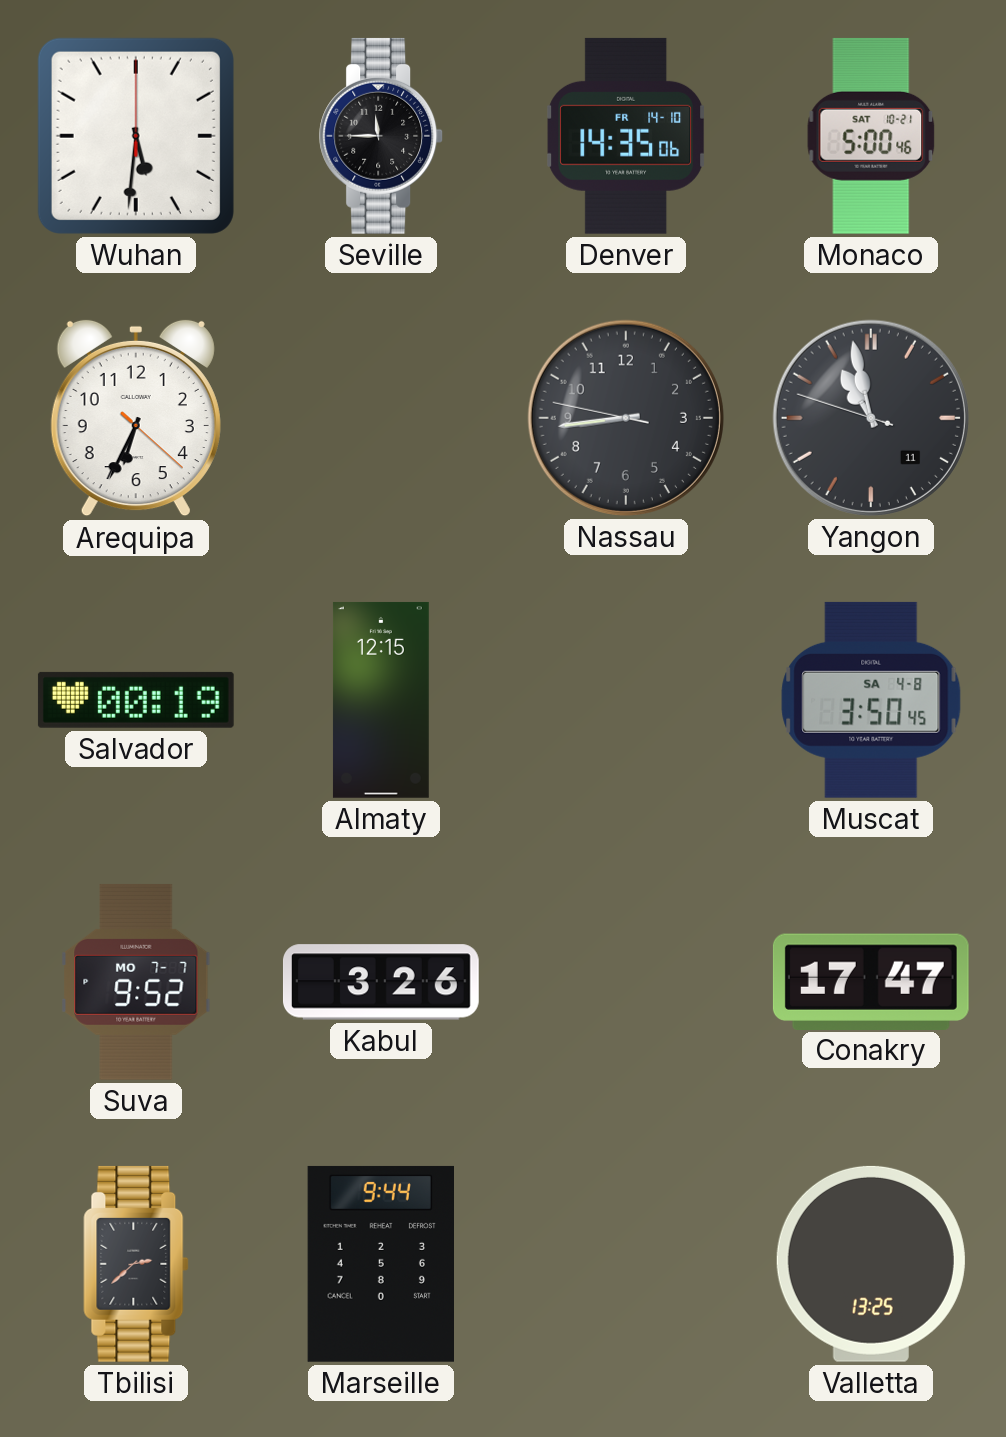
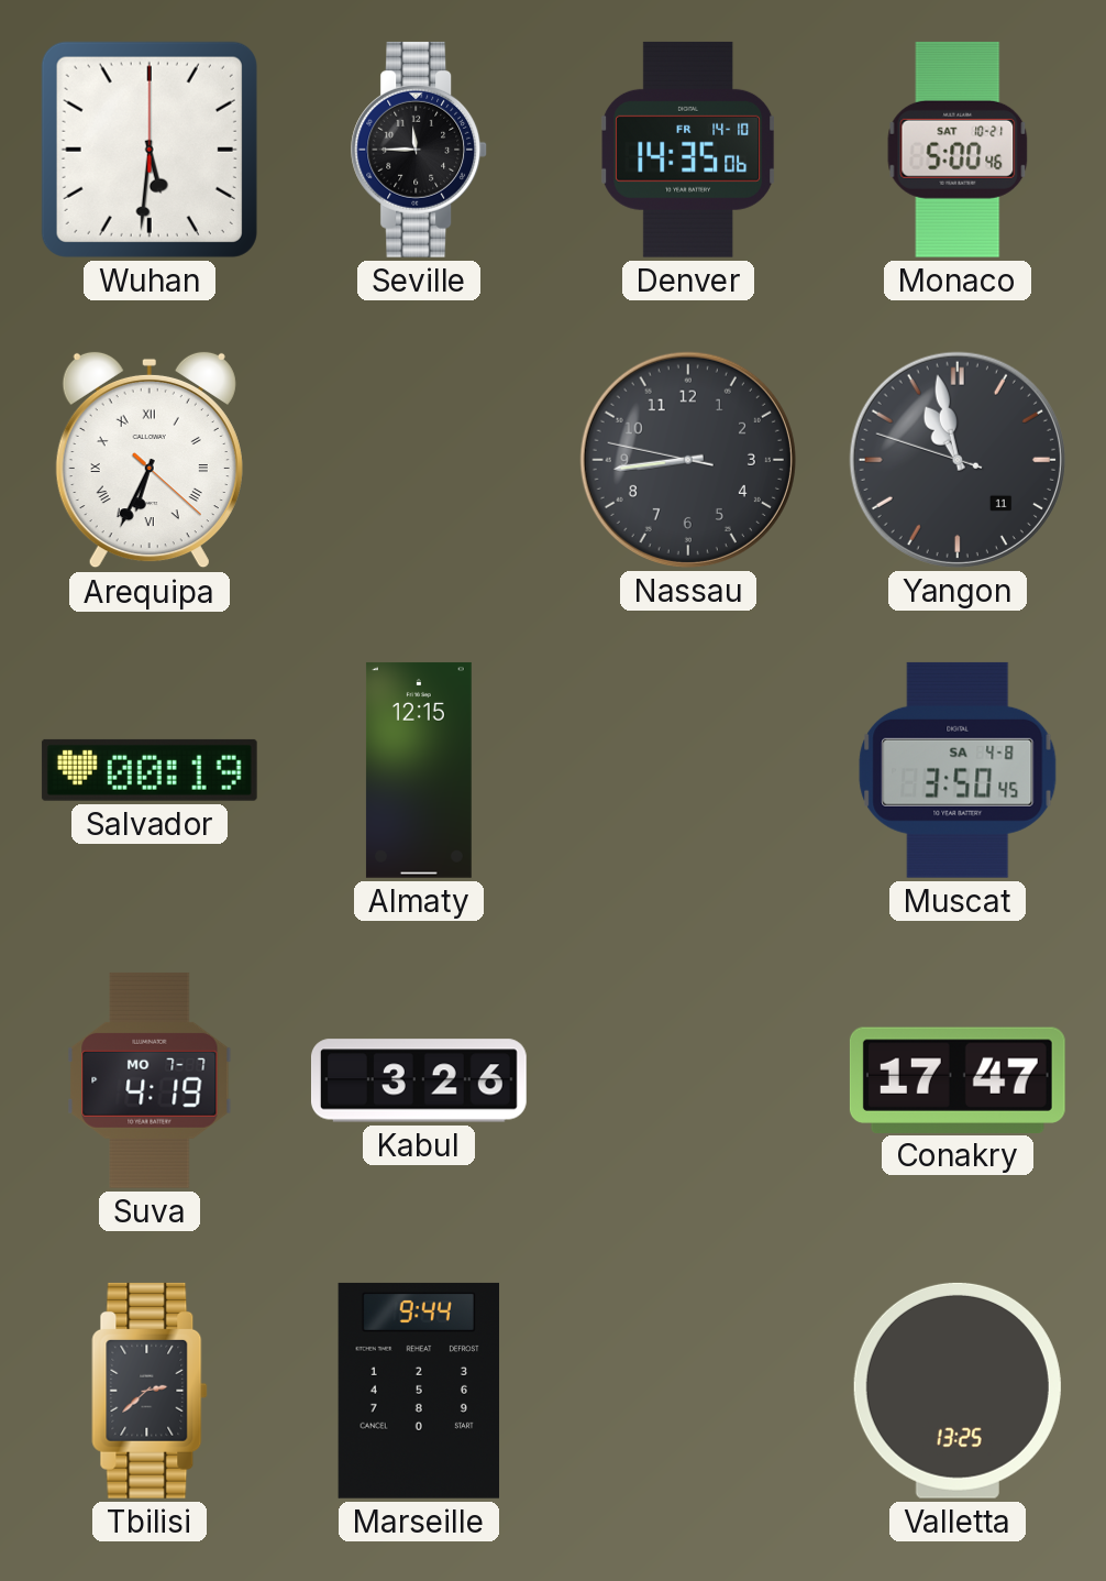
Arequipa numerals: Arabic -> Roman (150, 460)
Suva: 9:52 -> 4:19 (150, 1080)
